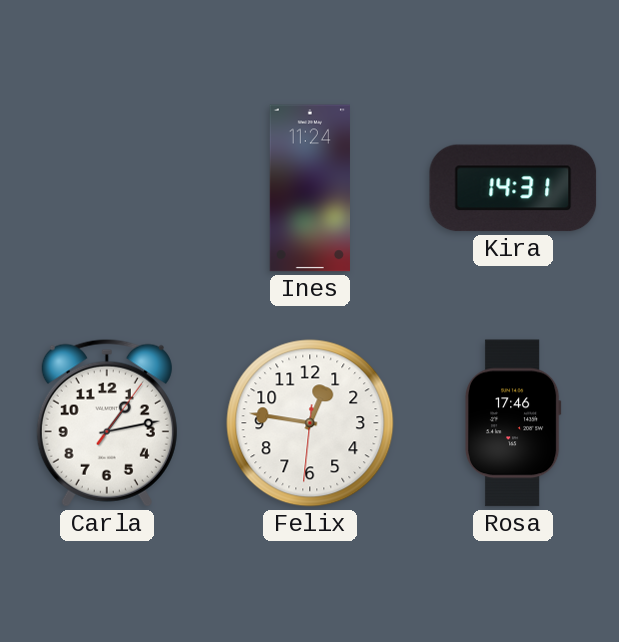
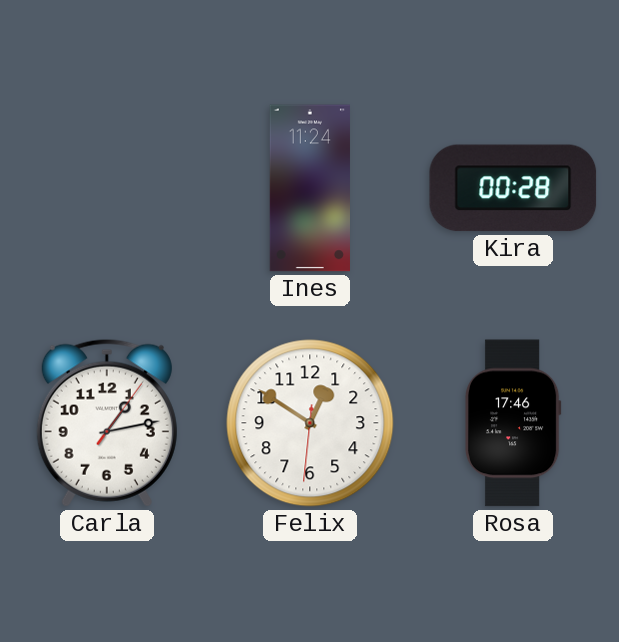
Kira: 14:31 -> 00:28 (513, 188)
Felix: 12:46 -> 12:50 (310, 423)
